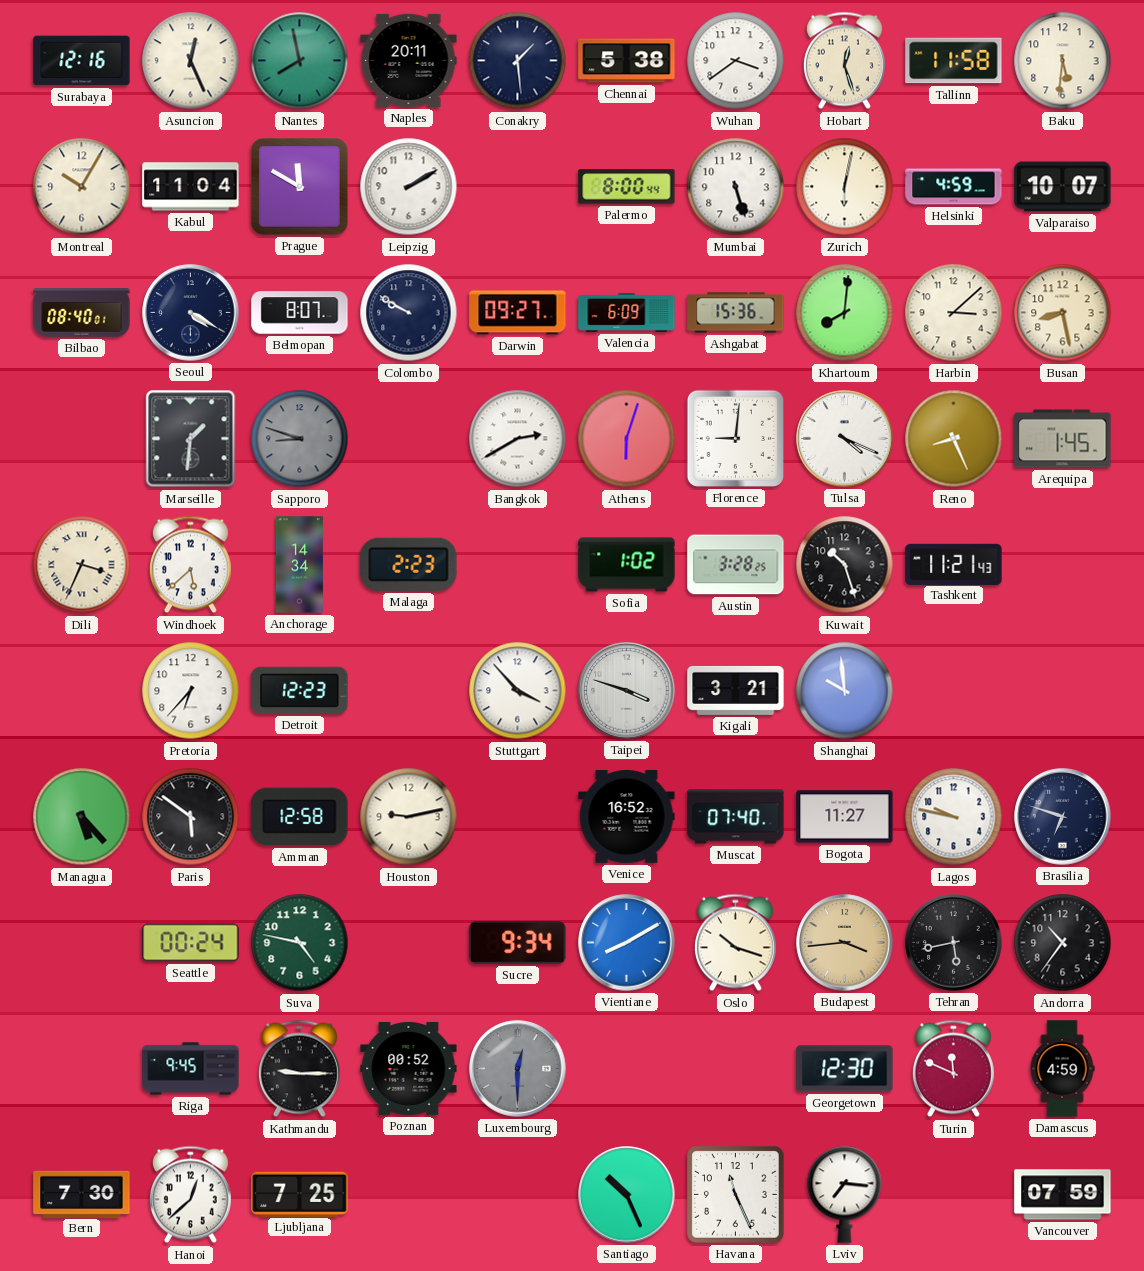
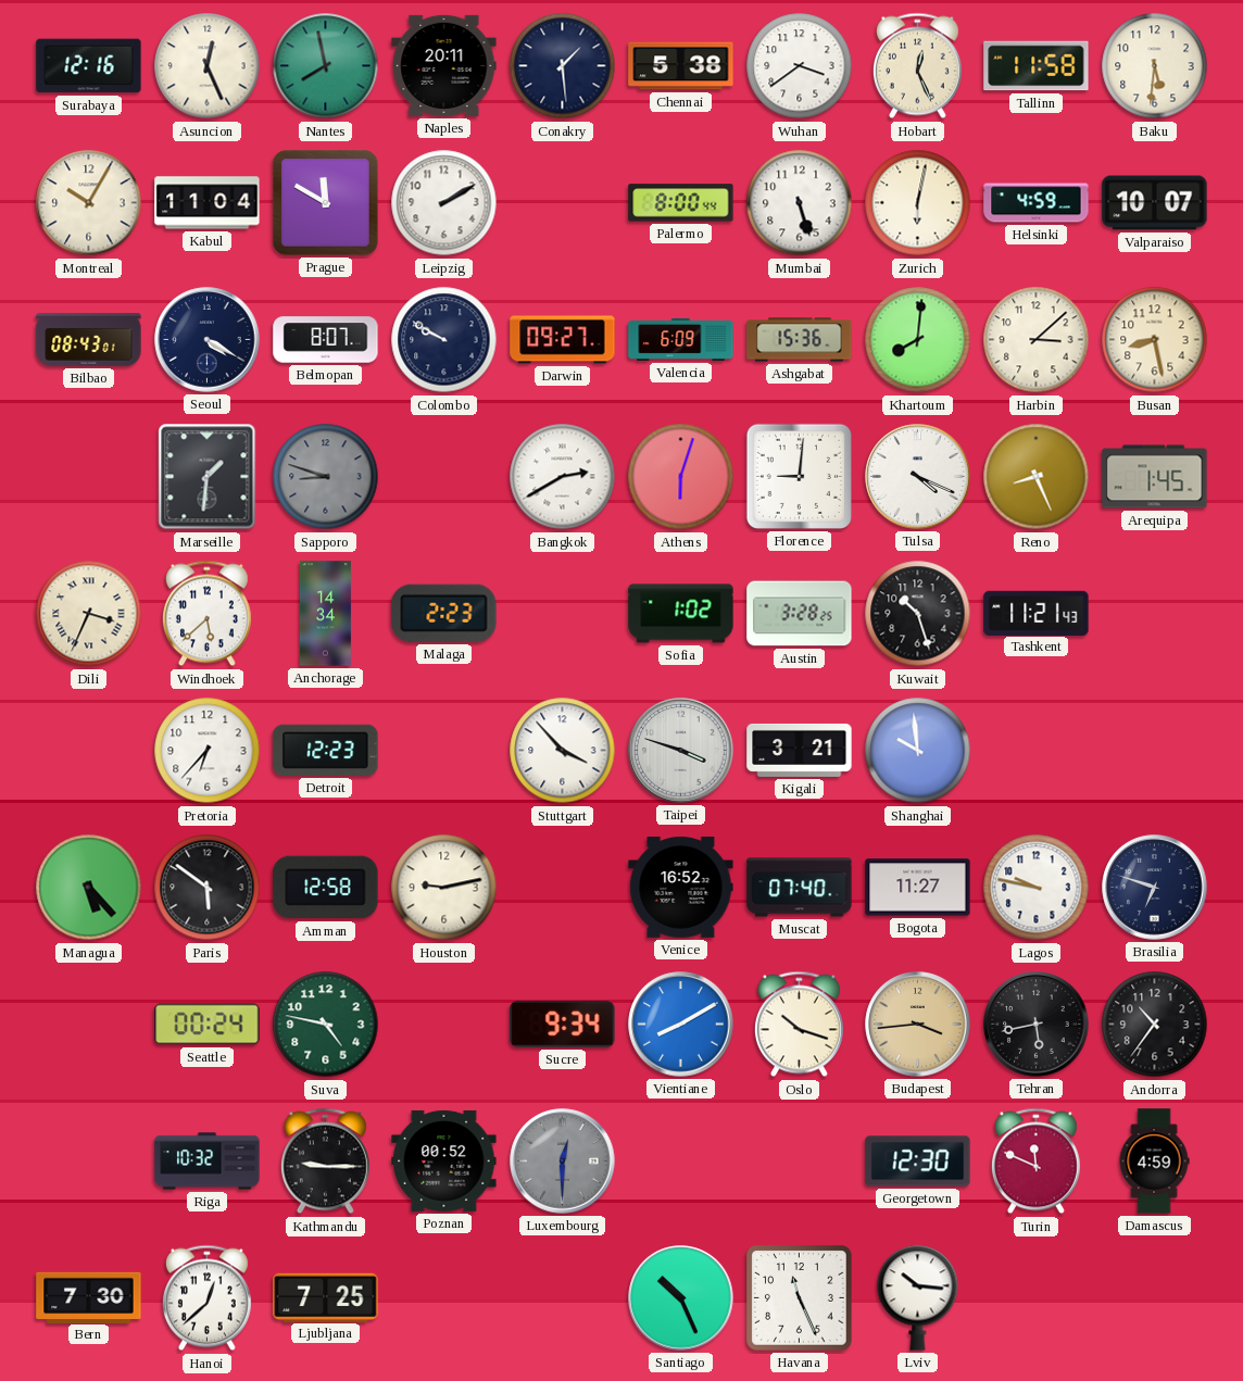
Hobart: 12:27 -> 12:26 (917, 66)
Bilbao: 08:40 -> 08:43 (89, 340)
Riga: 9:45 -> 10:32 (208, 1162)
Lviv: 7:16 -> 10:16 (918, 1297)
Vancouver: 07:59 -> none (1063, 1195)
